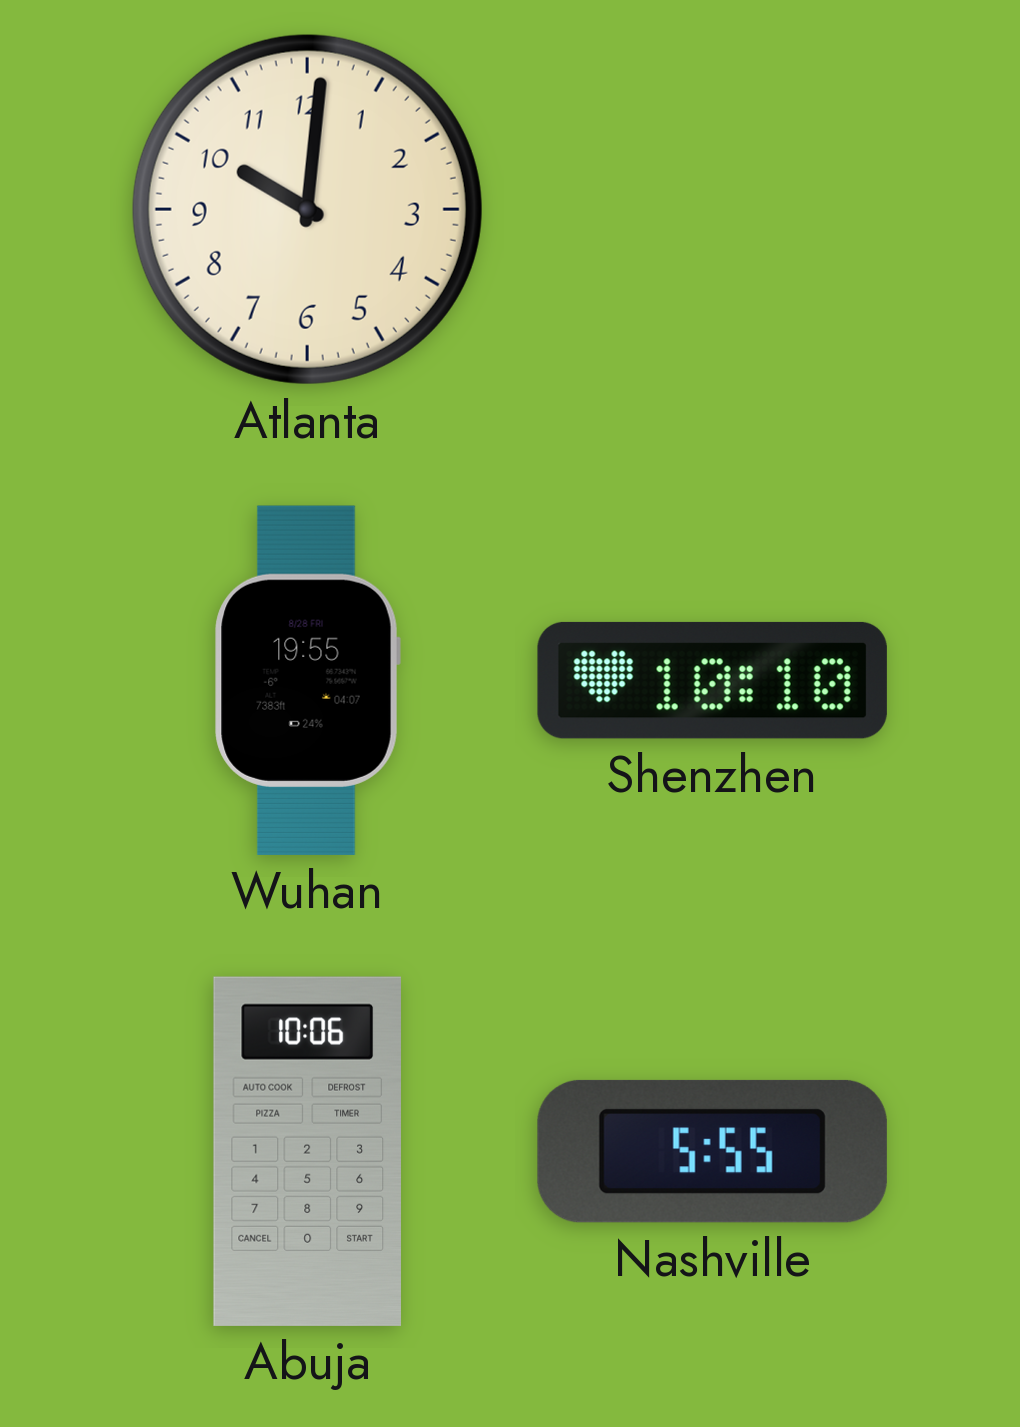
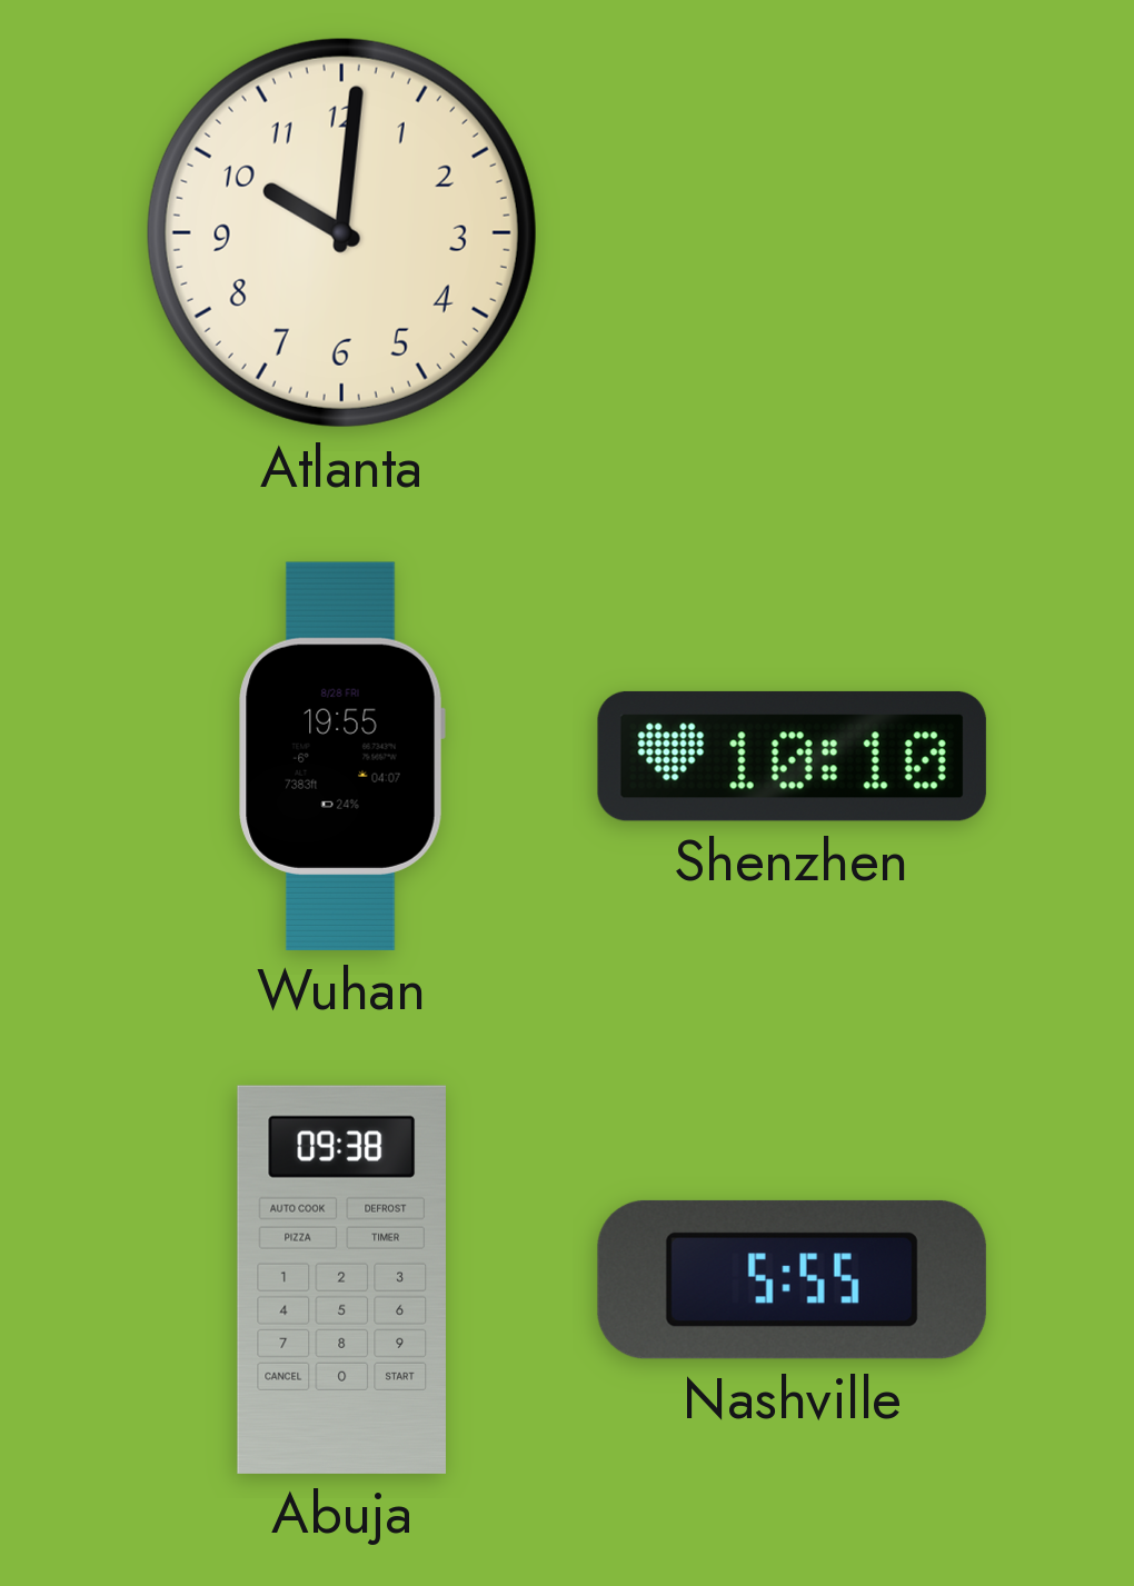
Abuja: 10:06 -> 09:38 (341, 1279)
